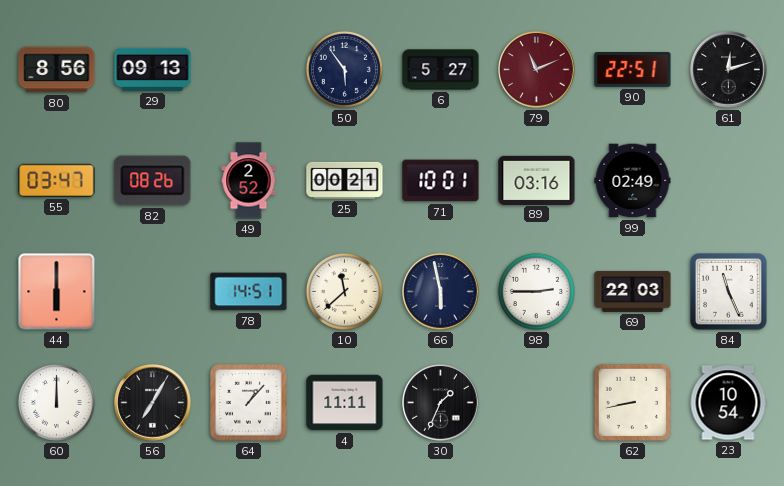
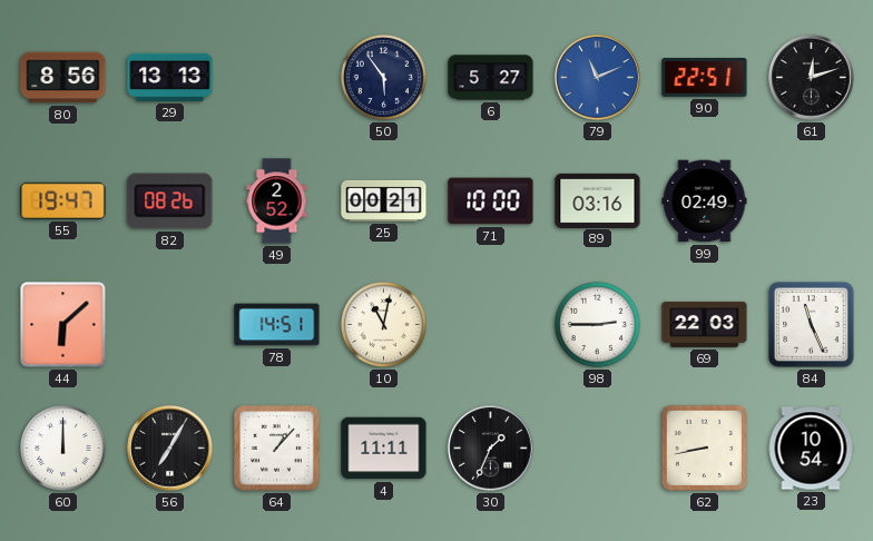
29: 09:13 -> 13:13 (170, 77)
79 dial: burgundy -> blue (598, 78)
55: 03:47 -> 19:47 (63, 200)
71: 10:01 -> 10:00 (491, 201)
44: 6:00 -> 6:08 (63, 325)
10: 11:38 -> 11:02 (383, 324)
66: 5:58 -> none (441, 292)
